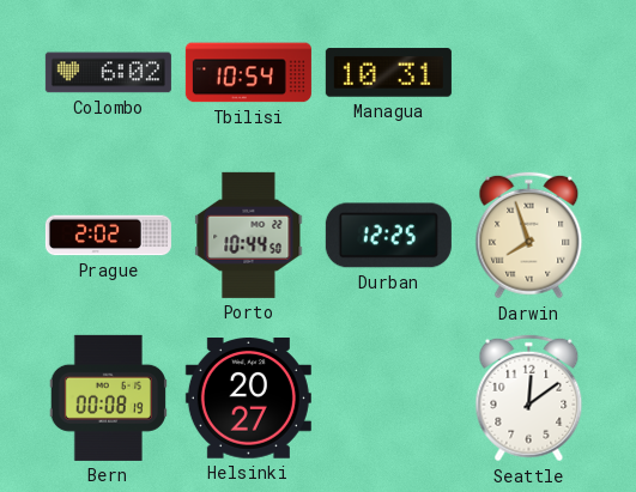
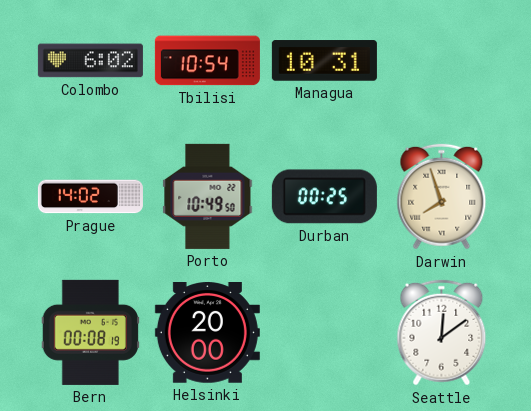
Prague: 2:02 -> 14:02 (90, 197)
Porto: 10:44 -> 10:49 (208, 196)
Durban: 12:25 -> 00:25 (324, 197)
Helsinki: 20:27 -> 20:00 (207, 333)
